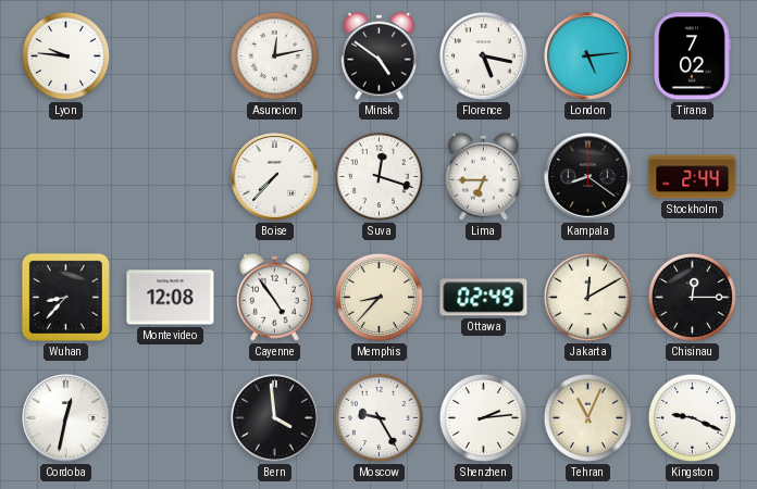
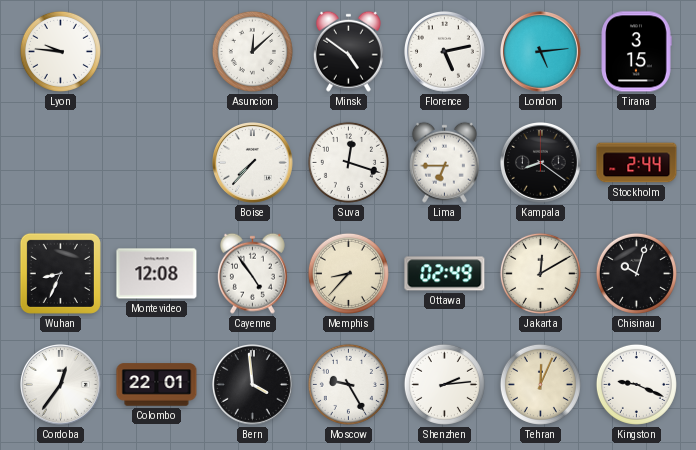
Asuncion: 12:13 -> 12:08 (252, 51)
Florence: 5:17 -> 5:13 (445, 52)
Tirana: 7:02 -> 3:15 (636, 52)
Wuhan: 8:37 -> 8:34 (60, 273)
Chisinau: 12:15 -> 10:03 (636, 273)
Cordoba: 12:32 -> 12:36 (61, 385)
Colombo: none -> 22:01 (157, 385)
Tehran: 11:04 -> 12:04 (540, 384)
